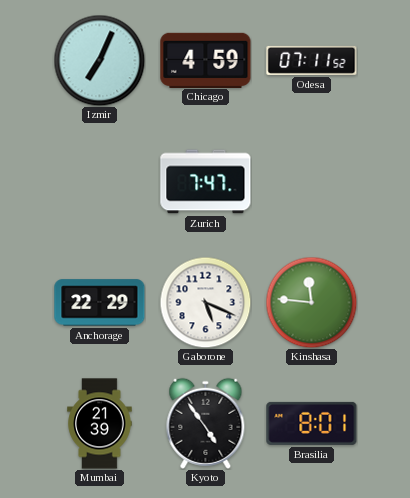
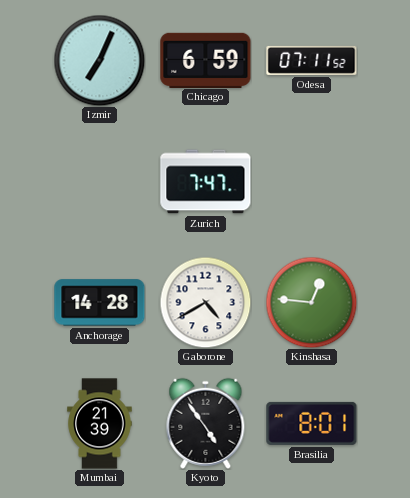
Chicago: 4:59 -> 6:59 (206, 60)
Anchorage: 22:29 -> 14:28 (100, 303)
Gaborone: 5:19 -> 4:40 (205, 302)
Kinshasa: 11:46 -> 12:46 (311, 302)
